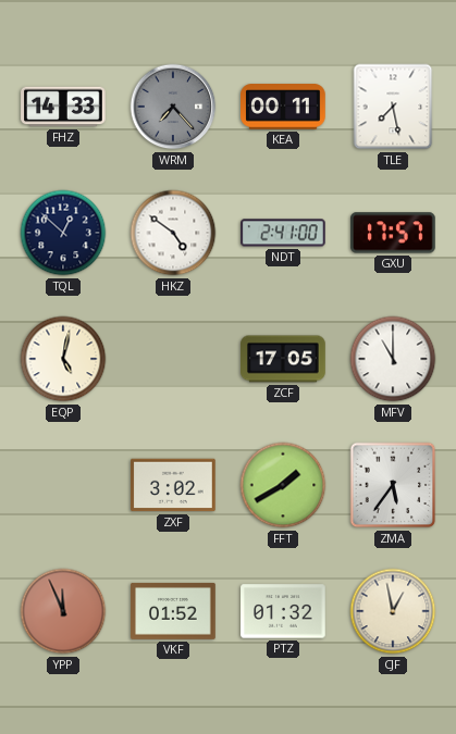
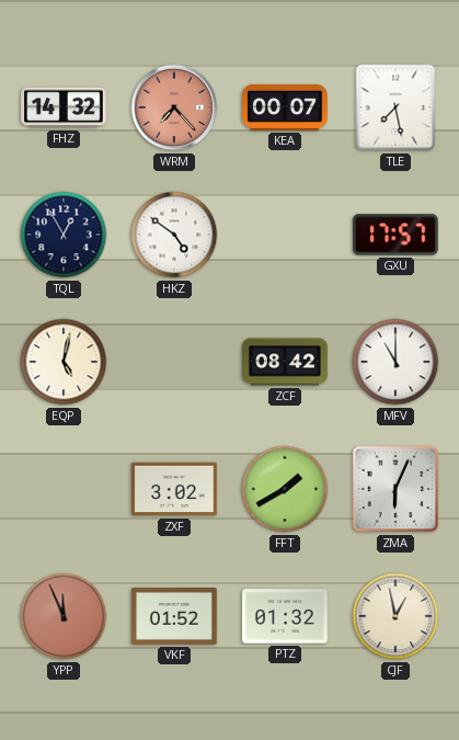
FHZ: 14:33 -> 14:32 (64, 107)
WRM dial: grey -> salmon (174, 107)
KEA: 00:11 -> 00:07 (286, 107)
TQL: 12:52 -> 12:55 (64, 235)
NDT: 2:41 -> none (284, 233)
ZCF: 17:05 -> 08:42 (285, 362)
ZMA: 5:36 -> 6:04 (395, 489)
